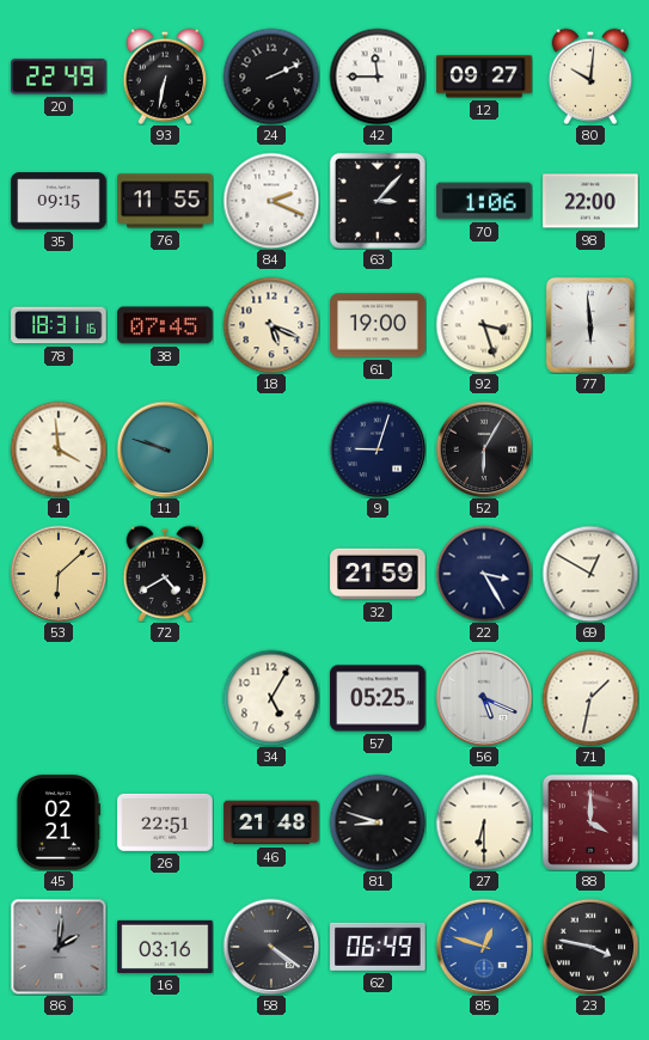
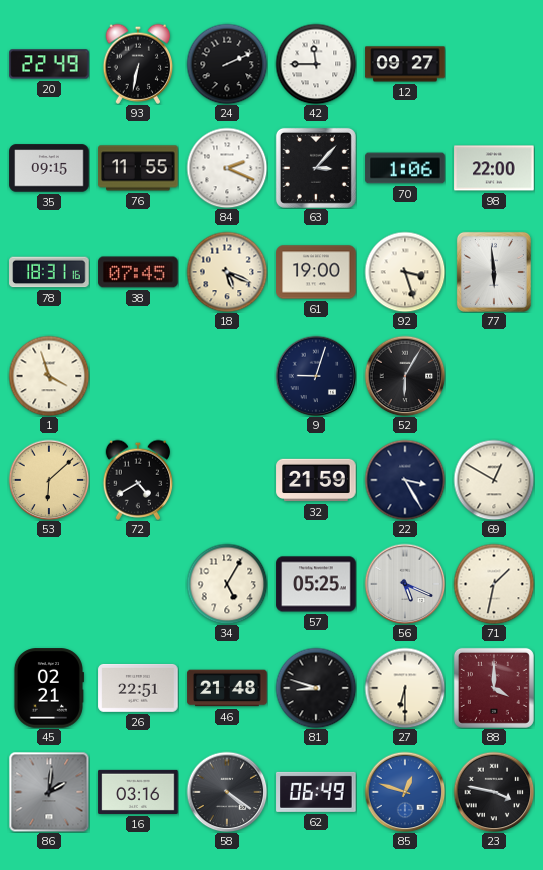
80: 10:01 -> none (590, 77)
1: 3:59 -> 3:57 (49, 376)
11: 9:48 -> none (165, 449)
